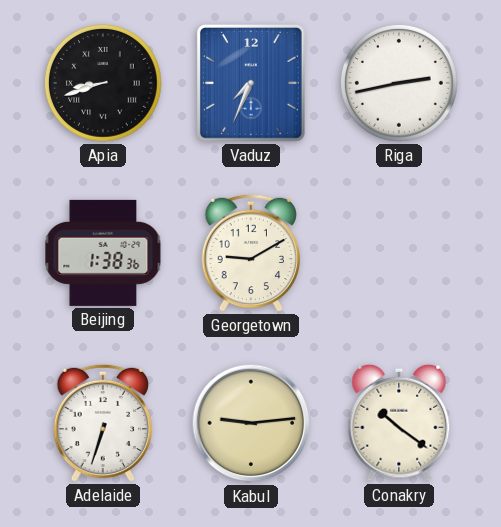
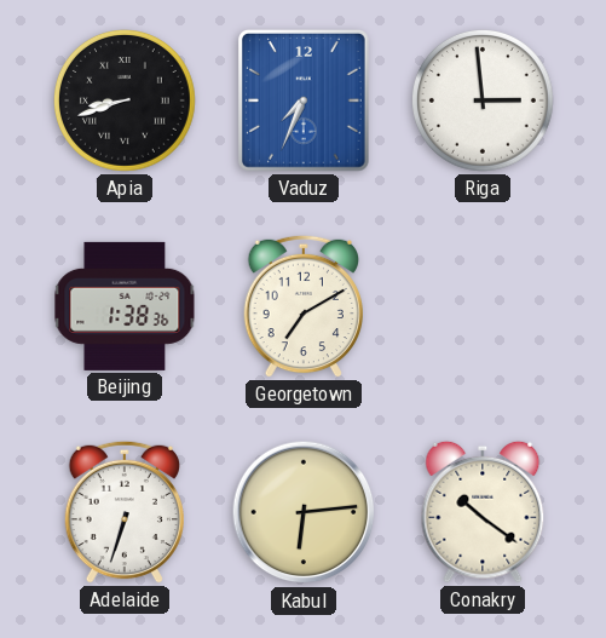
Riga: 2:43 -> 2:59 (484, 102)
Georgetown: 9:10 -> 7:10 (302, 306)
Kabul: 9:14 -> 6:14 (304, 512)
